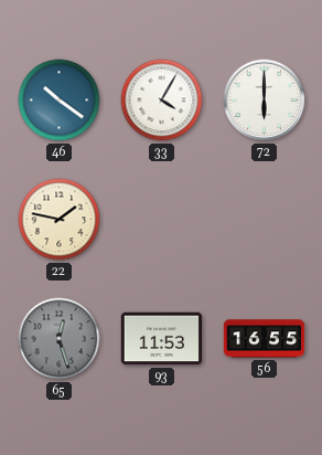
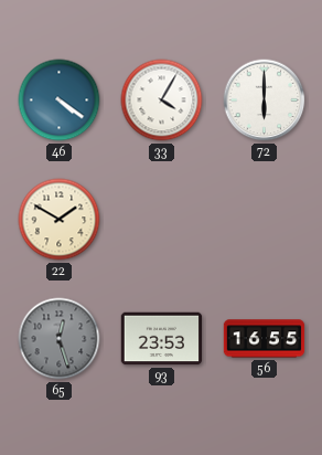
46: 10:21 -> 4:21 (60, 100)
22: 1:47 -> 1:50 (60, 220)
93: 11:53 -> 23:53 (162, 339)
